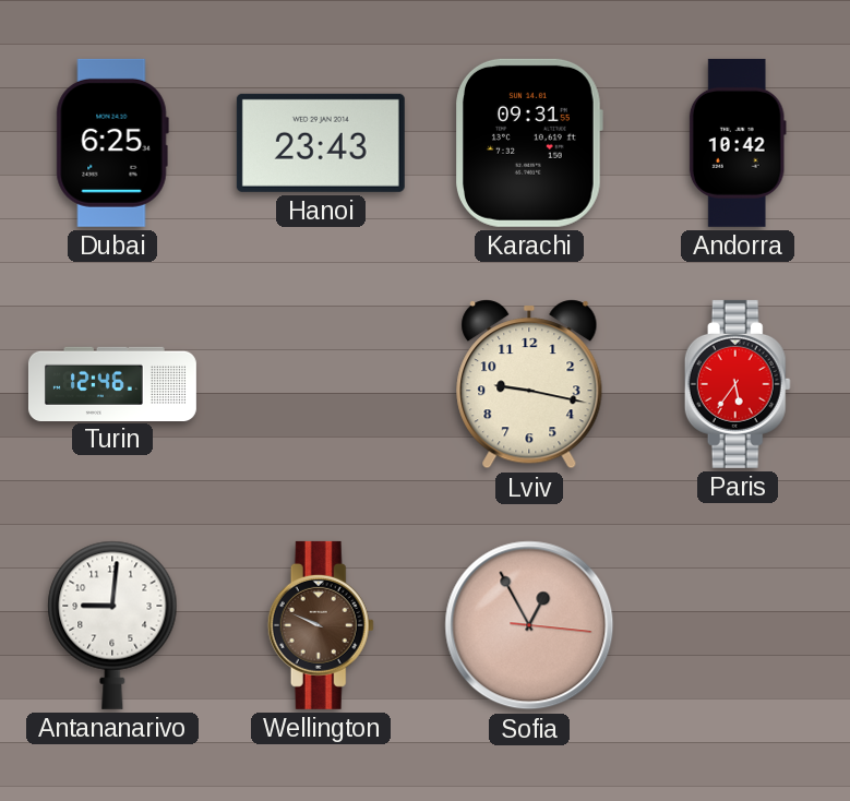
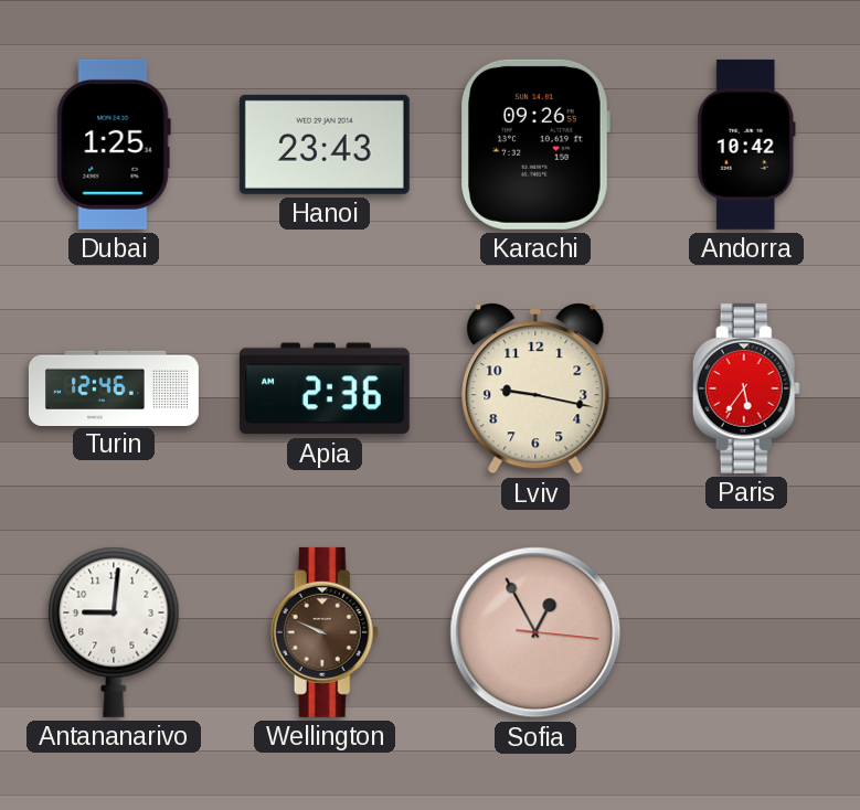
Dubai: 6:25 -> 1:25 (114, 145)
Karachi: 09:31 -> 09:26 (535, 145)
Apia: none -> 2:36 (325, 388)
